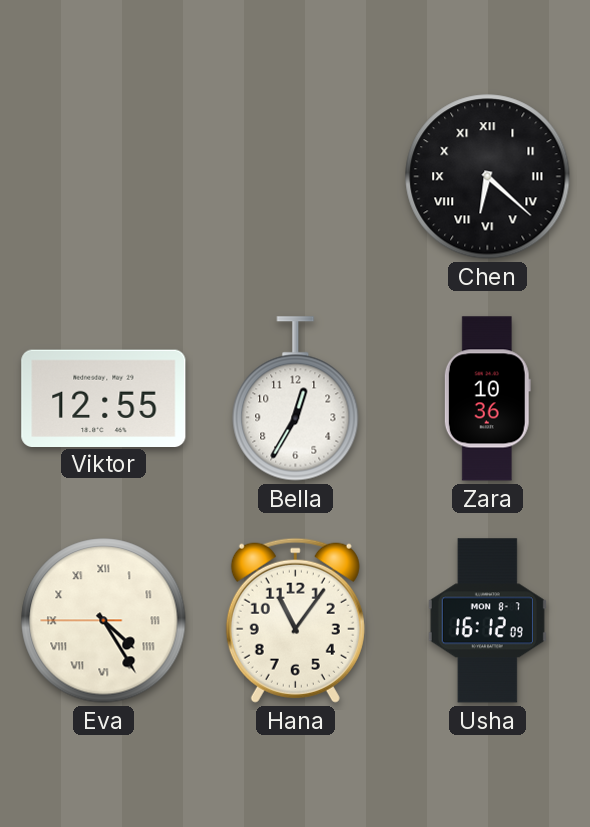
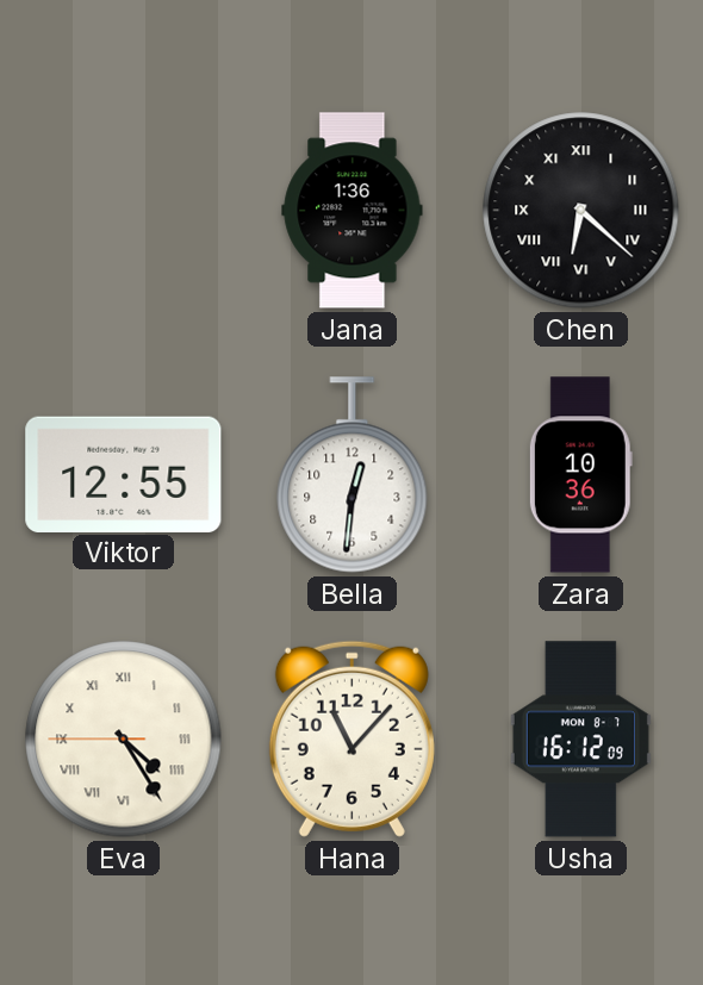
Jana: none -> 1:36 (353, 211)
Bella: 12:35 -> 12:31 (353, 475)
Hana: 11:06 -> 11:07 (351, 738)
